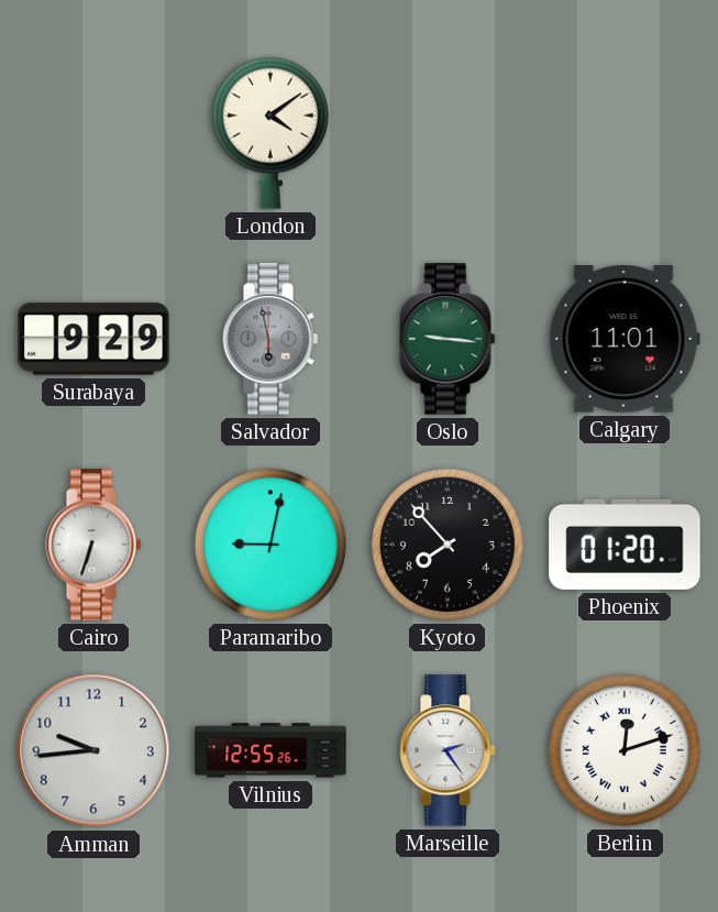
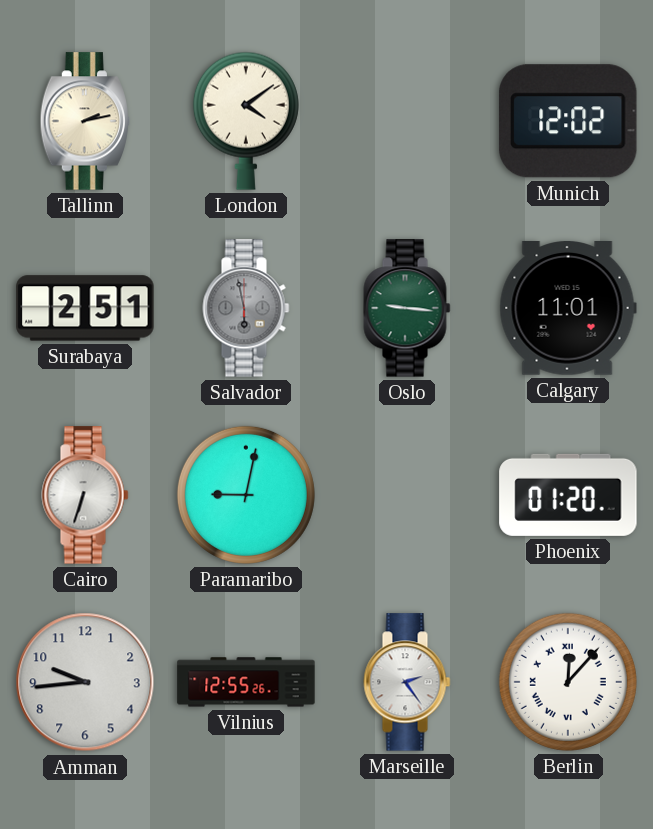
Tallinn: none -> 2:13 (84, 121)
Munich: none -> 12:02 (568, 121)
Surabaya: 9:29 -> 2:51 (85, 308)
Kyoto: 7:53 -> none (448, 545)
Berlin: 12:12 -> 12:07 (568, 682)
